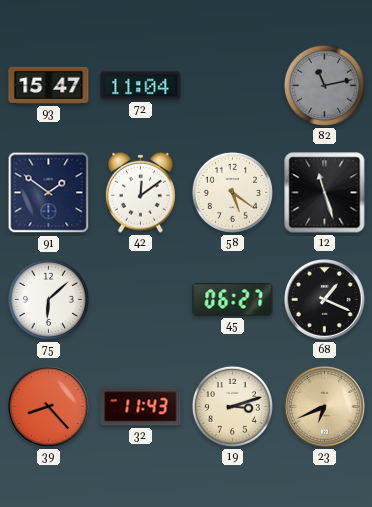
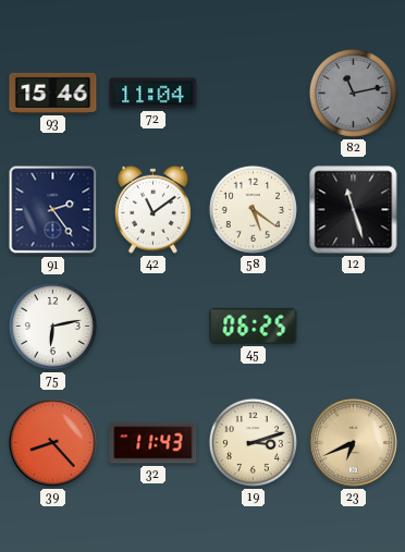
93: 15:47 -> 15:46 (53, 93)
91: 1:51 -> 2:24 (53, 210)
42: 12:09 -> 11:09 (152, 209)
75: 6:08 -> 6:13 (52, 326)
45: 06:27 -> 06:25 (254, 326)
68: 1:19 -> none (325, 300)
